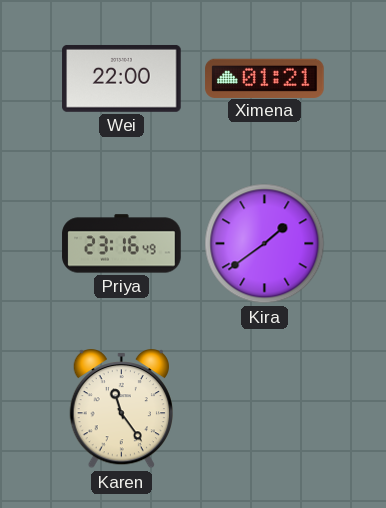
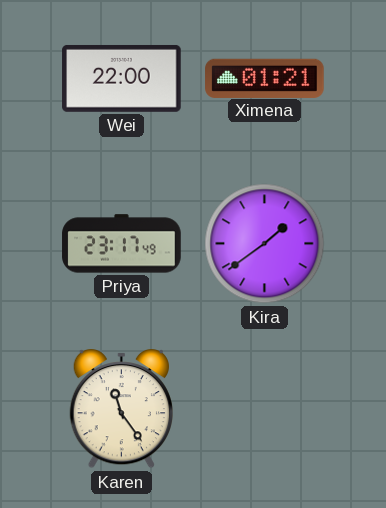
Priya: 23:16 -> 23:17 (122, 244)
